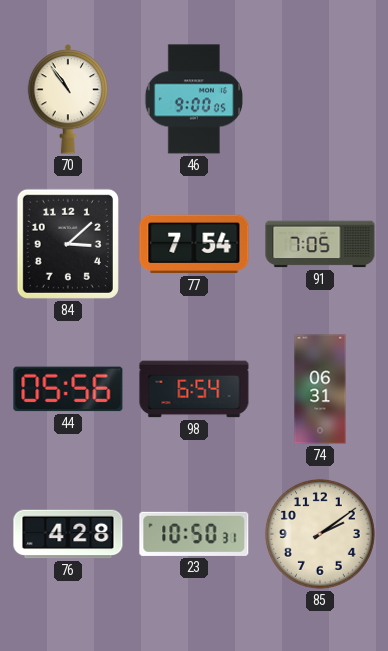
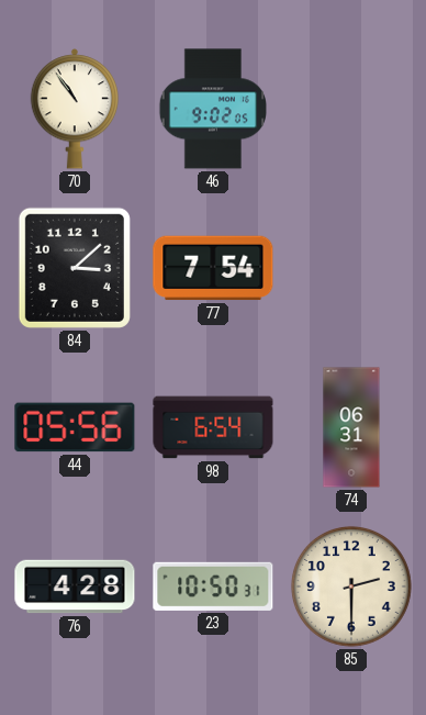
46: 9:00 -> 9:02 (212, 109)
91: 7:05 -> none (320, 244)
85: 2:09 -> 2:30 (351, 586)
